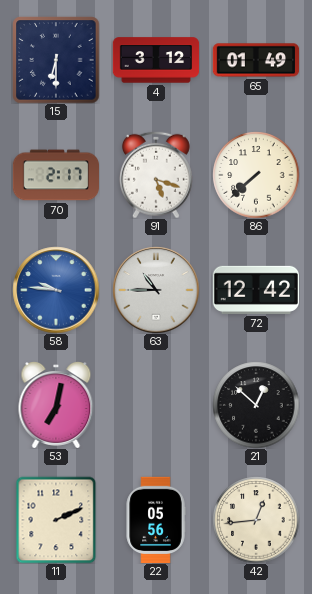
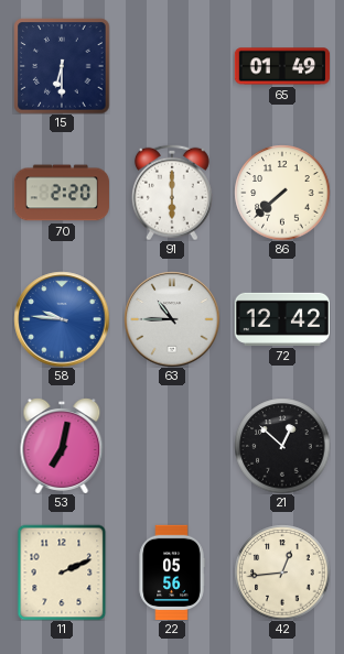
4: 3:12 -> none (156, 60)
70: 2:17 -> 2:20 (61, 193)
91: 5:18 -> 6:00 (172, 193)
